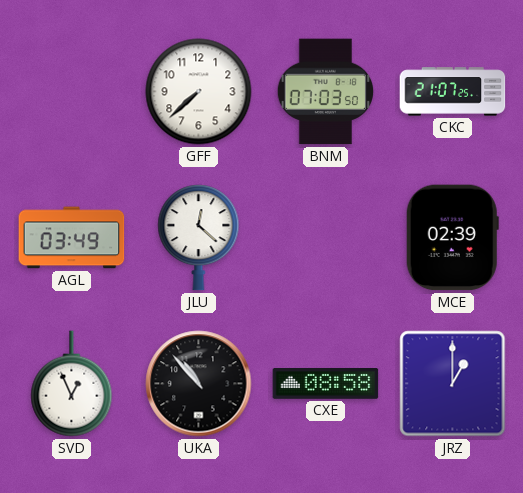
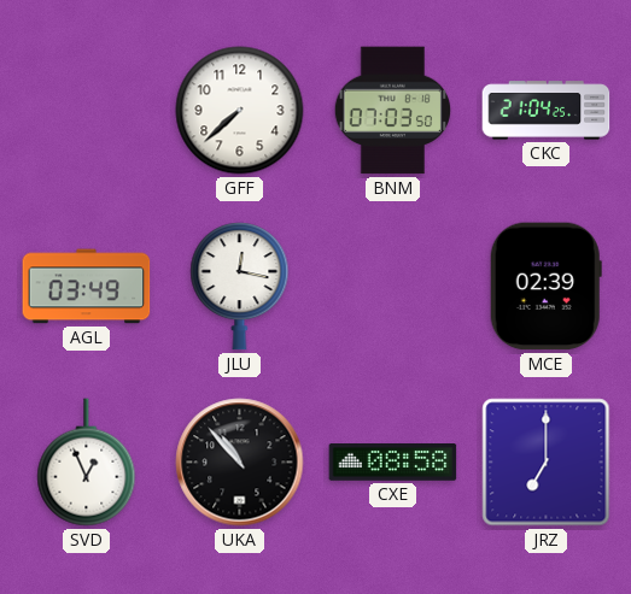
CKC: 21:07 -> 21:04 (547, 111)
JLU: 12:22 -> 12:17 (240, 287)
JRZ: 1:00 -> 7:00 (547, 463)
